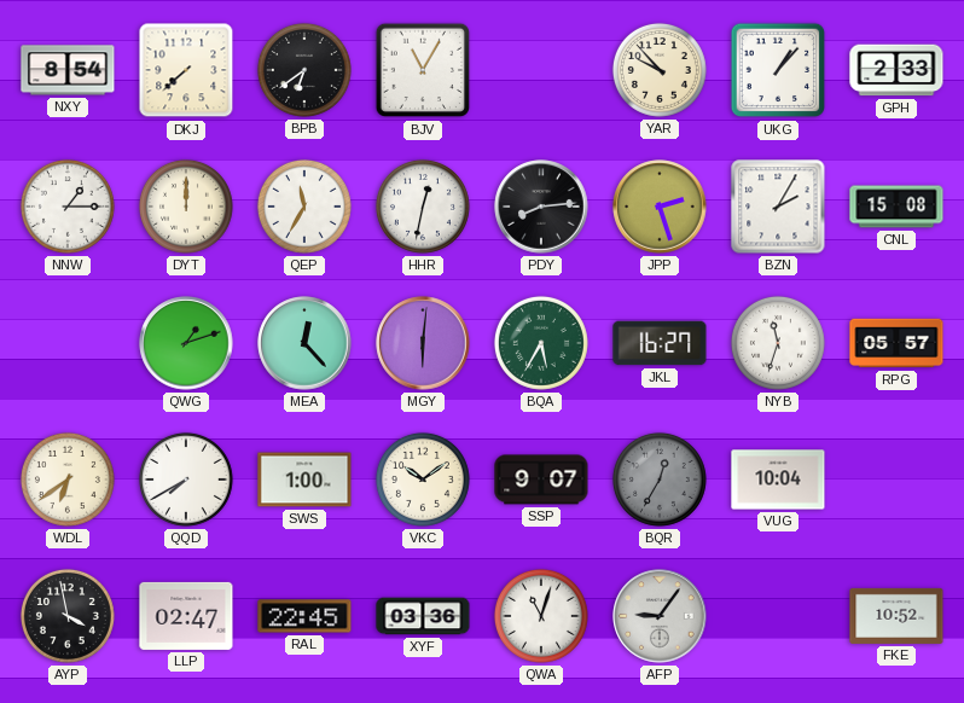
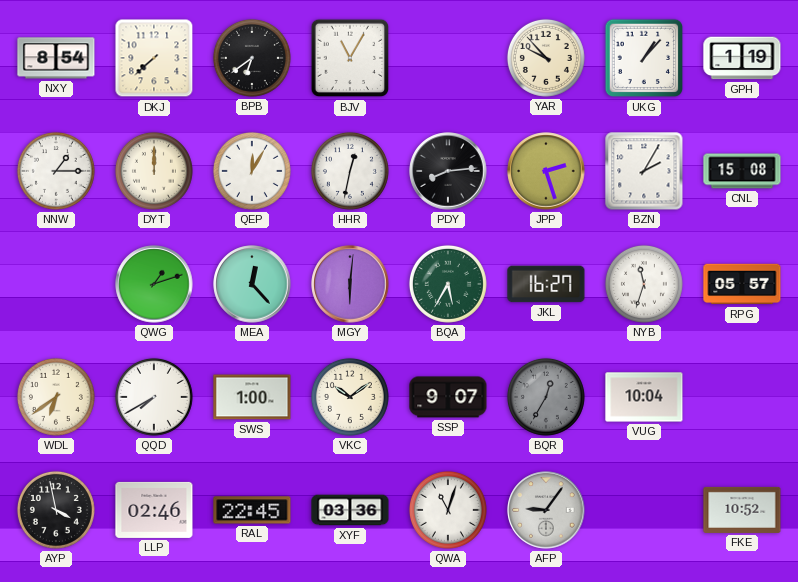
GPH: 2:33 -> 1:19 (742, 58)
QEP: 11:35 -> 12:05 (252, 171)
LLP: 02:47 -> 02:46 (154, 510)
